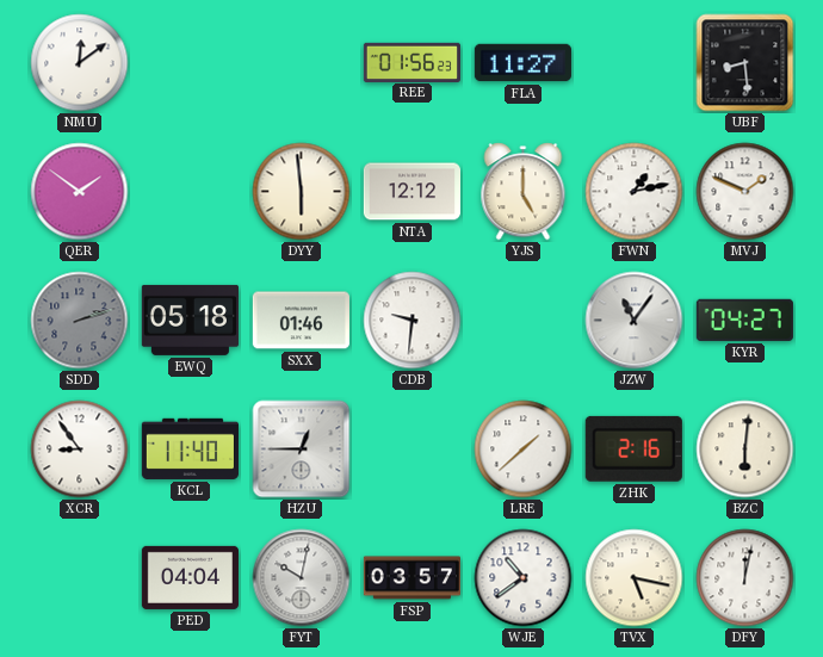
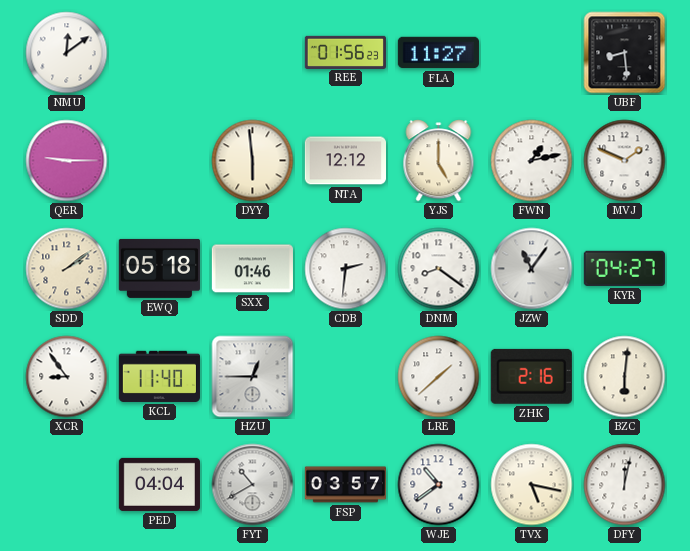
QER: 1:51 -> 9:15 (67, 161)
SDD: 2:12 -> 2:09 (67, 269)
SDD dial: grey -> cream (67, 269)
CDB: 9:31 -> 2:31 (346, 269)
DNM: none -> 8:21 (439, 269)
FYT: 10:02 -> 10:40 (253, 485)
